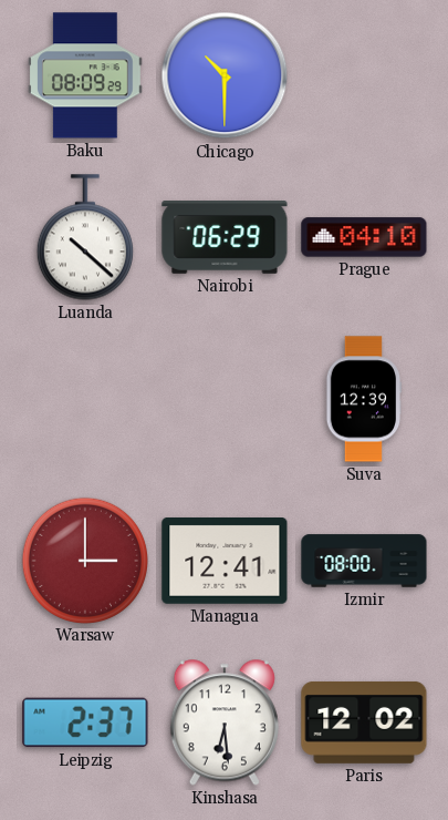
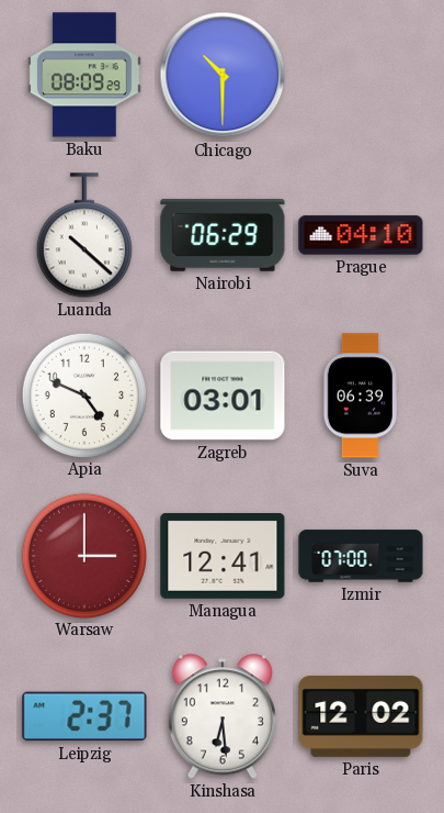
Apia: none -> 4:49 (83, 394)
Zagreb: none -> 03:01 (223, 396)
Suva: 12:39 -> 06:39 (361, 396)
Izmir: 08:00 -> 07:00 (361, 556)
